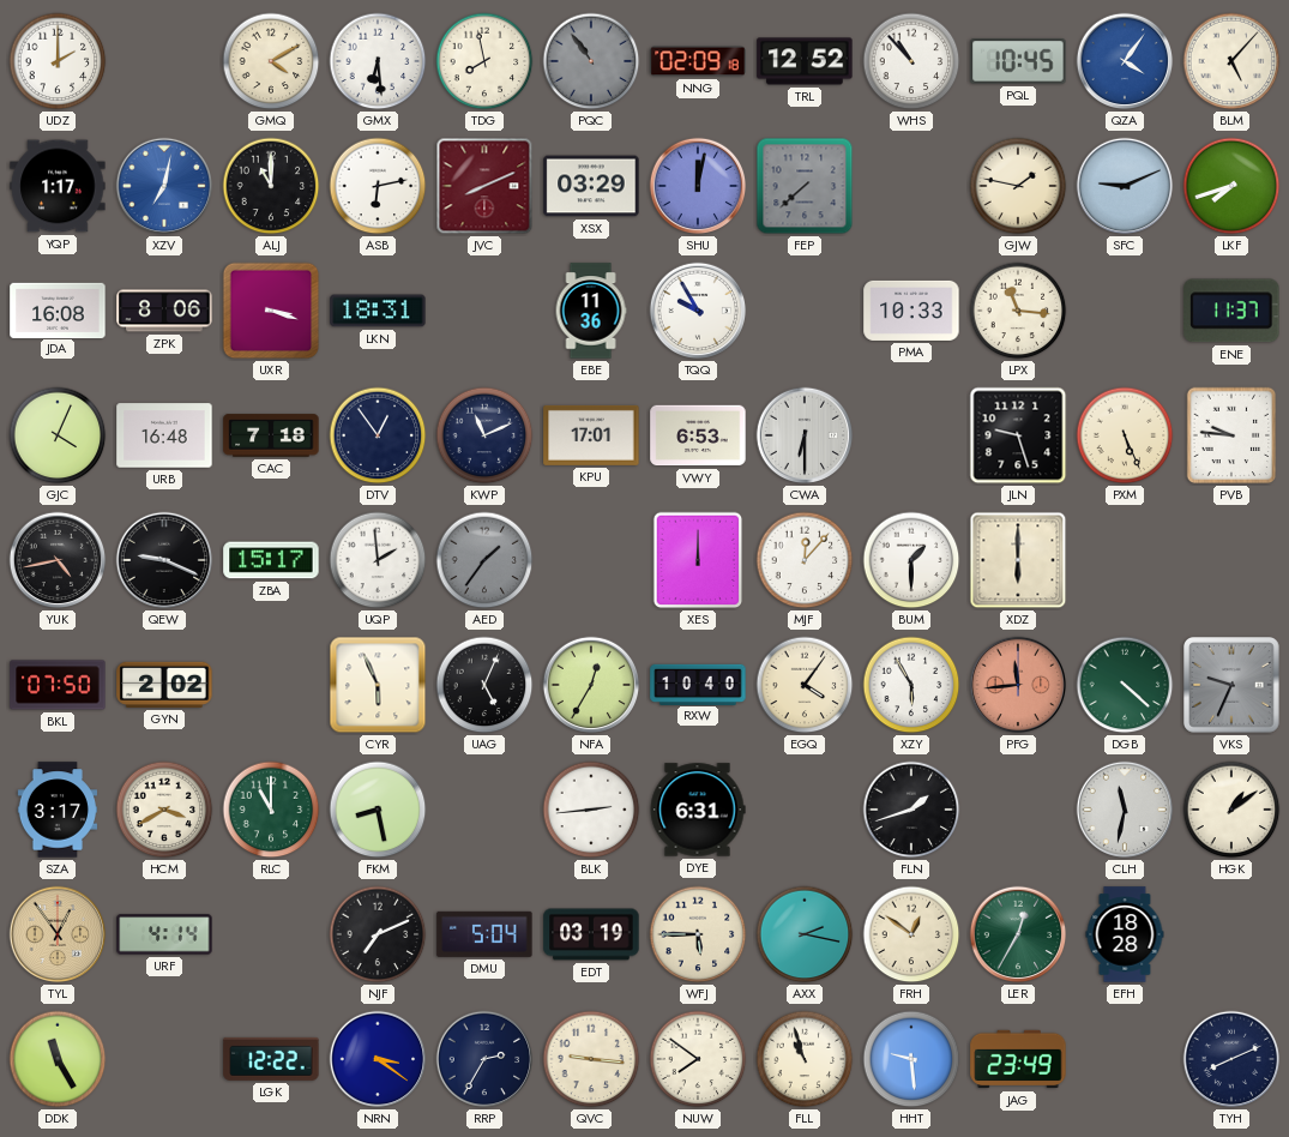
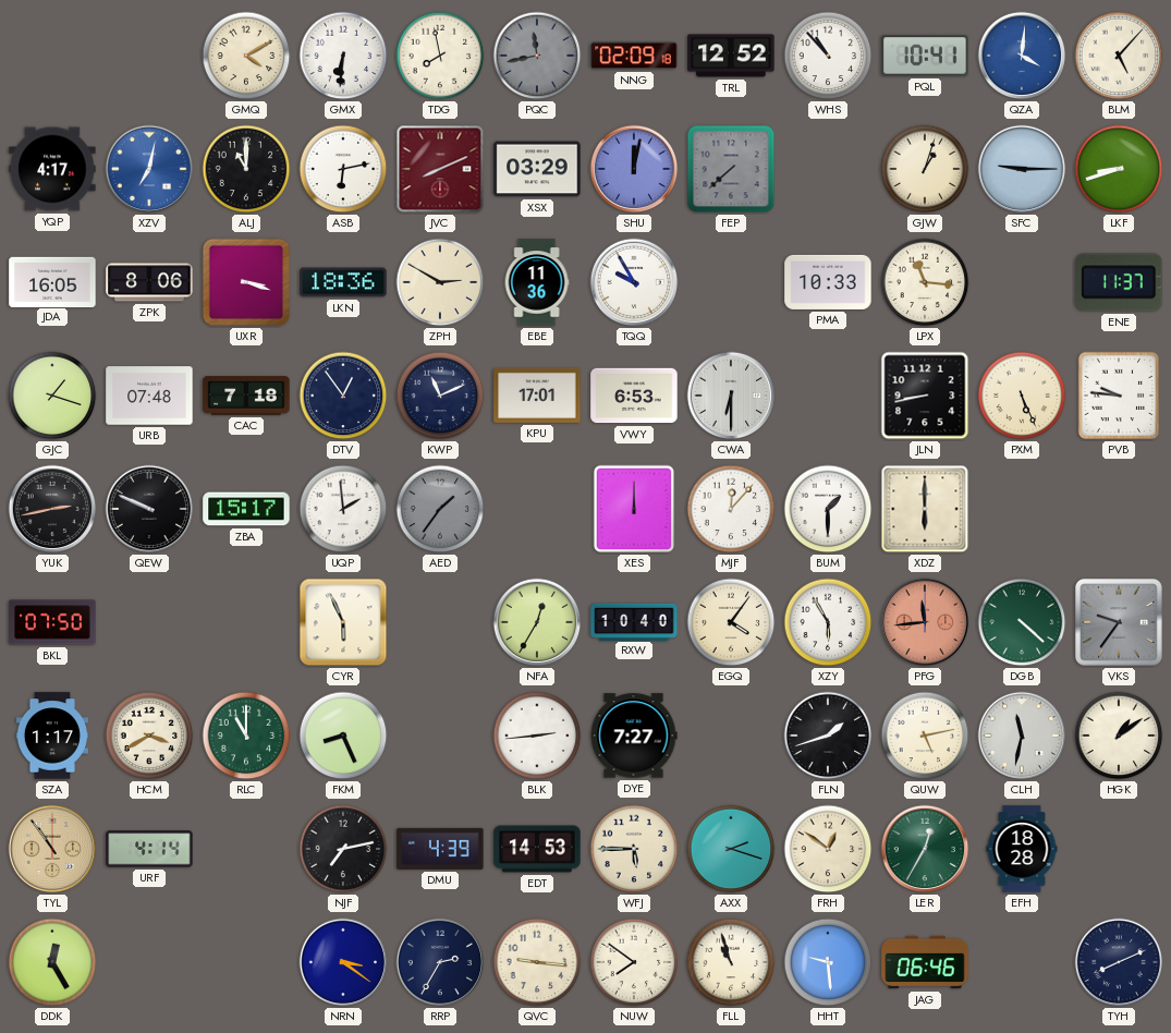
UDZ: 2:00 -> none (58, 61)
GMX: 6:29 -> 6:31 (343, 56)
PQC: 10:54 -> 11:43 (537, 56)
PQL: 10:45 -> 10:41 (925, 56)
QZA: 4:06 -> 4:01 (1022, 56)
YQP: 1:17 -> 4:17 (52, 169)
GJW: 1:47 -> 1:03 (925, 169)
SFC: 9:11 -> 9:15 (1022, 169)
LKF: 7:42 -> 8:42 (1119, 169)
JDA: 16:08 -> 16:05 (52, 281)
LKN: 18:31 -> 18:36 (343, 282)
ZPH: none -> 2:50 (440, 282)
GJC: 4:04 -> 1:18 (52, 396)
URB: 16:48 -> 07:48 (149, 396)
JLN: 9:27 -> 8:43 (925, 396)
YUK: 4:43 -> 2:43 (52, 509)
QEW: 9:19 -> 9:49 (149, 509)
GYN: 2:02 -> none (164, 685)
UAG: 5:04 -> none (484, 685)
VKS: 9:34 -> 9:36 (1120, 623)
SZA: 3:17 -> 1:17 (51, 736)
FKM: 8:28 -> 8:26 (343, 736)
DYE: 6:31 -> 7:27 (634, 736)
QUW: none -> 5:13 (925, 736)
TYL: 12:54 -> 10:54 (52, 849)
NJF: 7:11 -> 7:13 (343, 849)
DMU: 5:04 -> 4:39 (440, 849)
EDT: 03:19 -> 14:53 (537, 849)
AXX: 2:17 -> 2:18 (731, 849)
DDK: 11:25 -> 12:25 (52, 962)
LGK: 12:22 -> none (271, 1059)
JAG: 23:49 -> 06:46 (925, 962)
